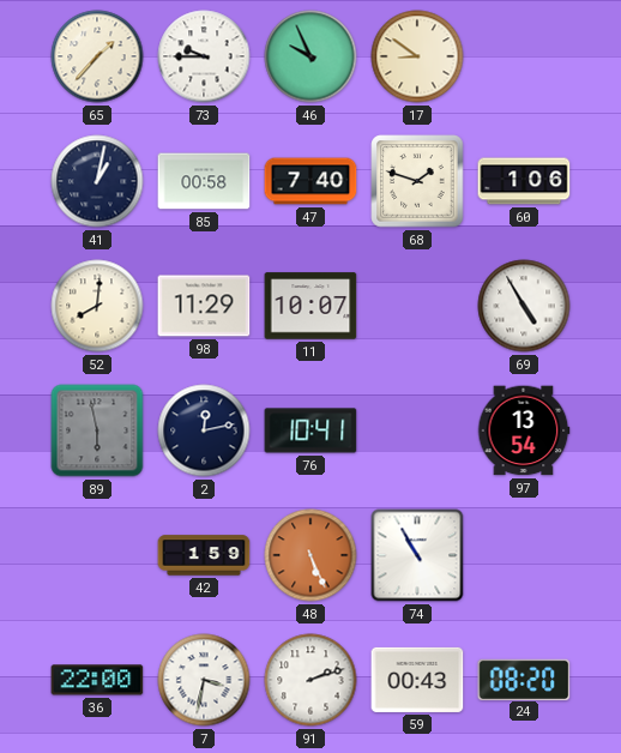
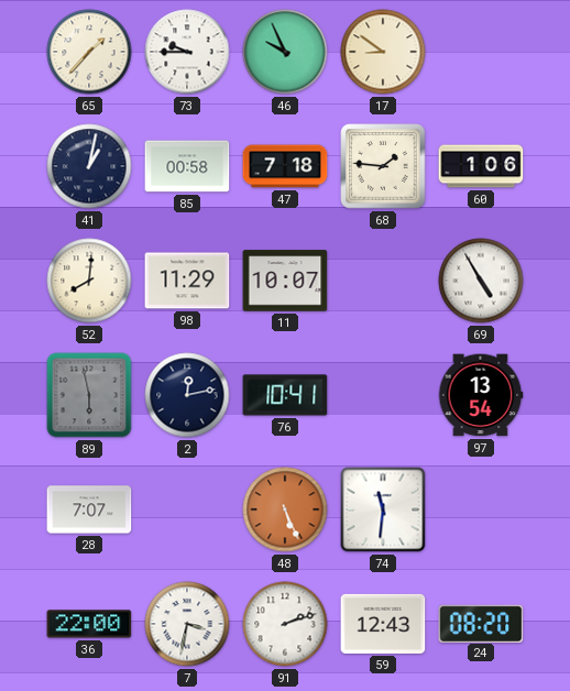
47: 7:40 -> 7:18 (285, 166)
68: 1:48 -> 1:46 (383, 166)
28: none -> 7:07 (89, 509)
42: 1:59 -> none (204, 555)
74: 10:55 -> 11:31 (383, 509)
59: 00:43 -> 12:43 (383, 624)
